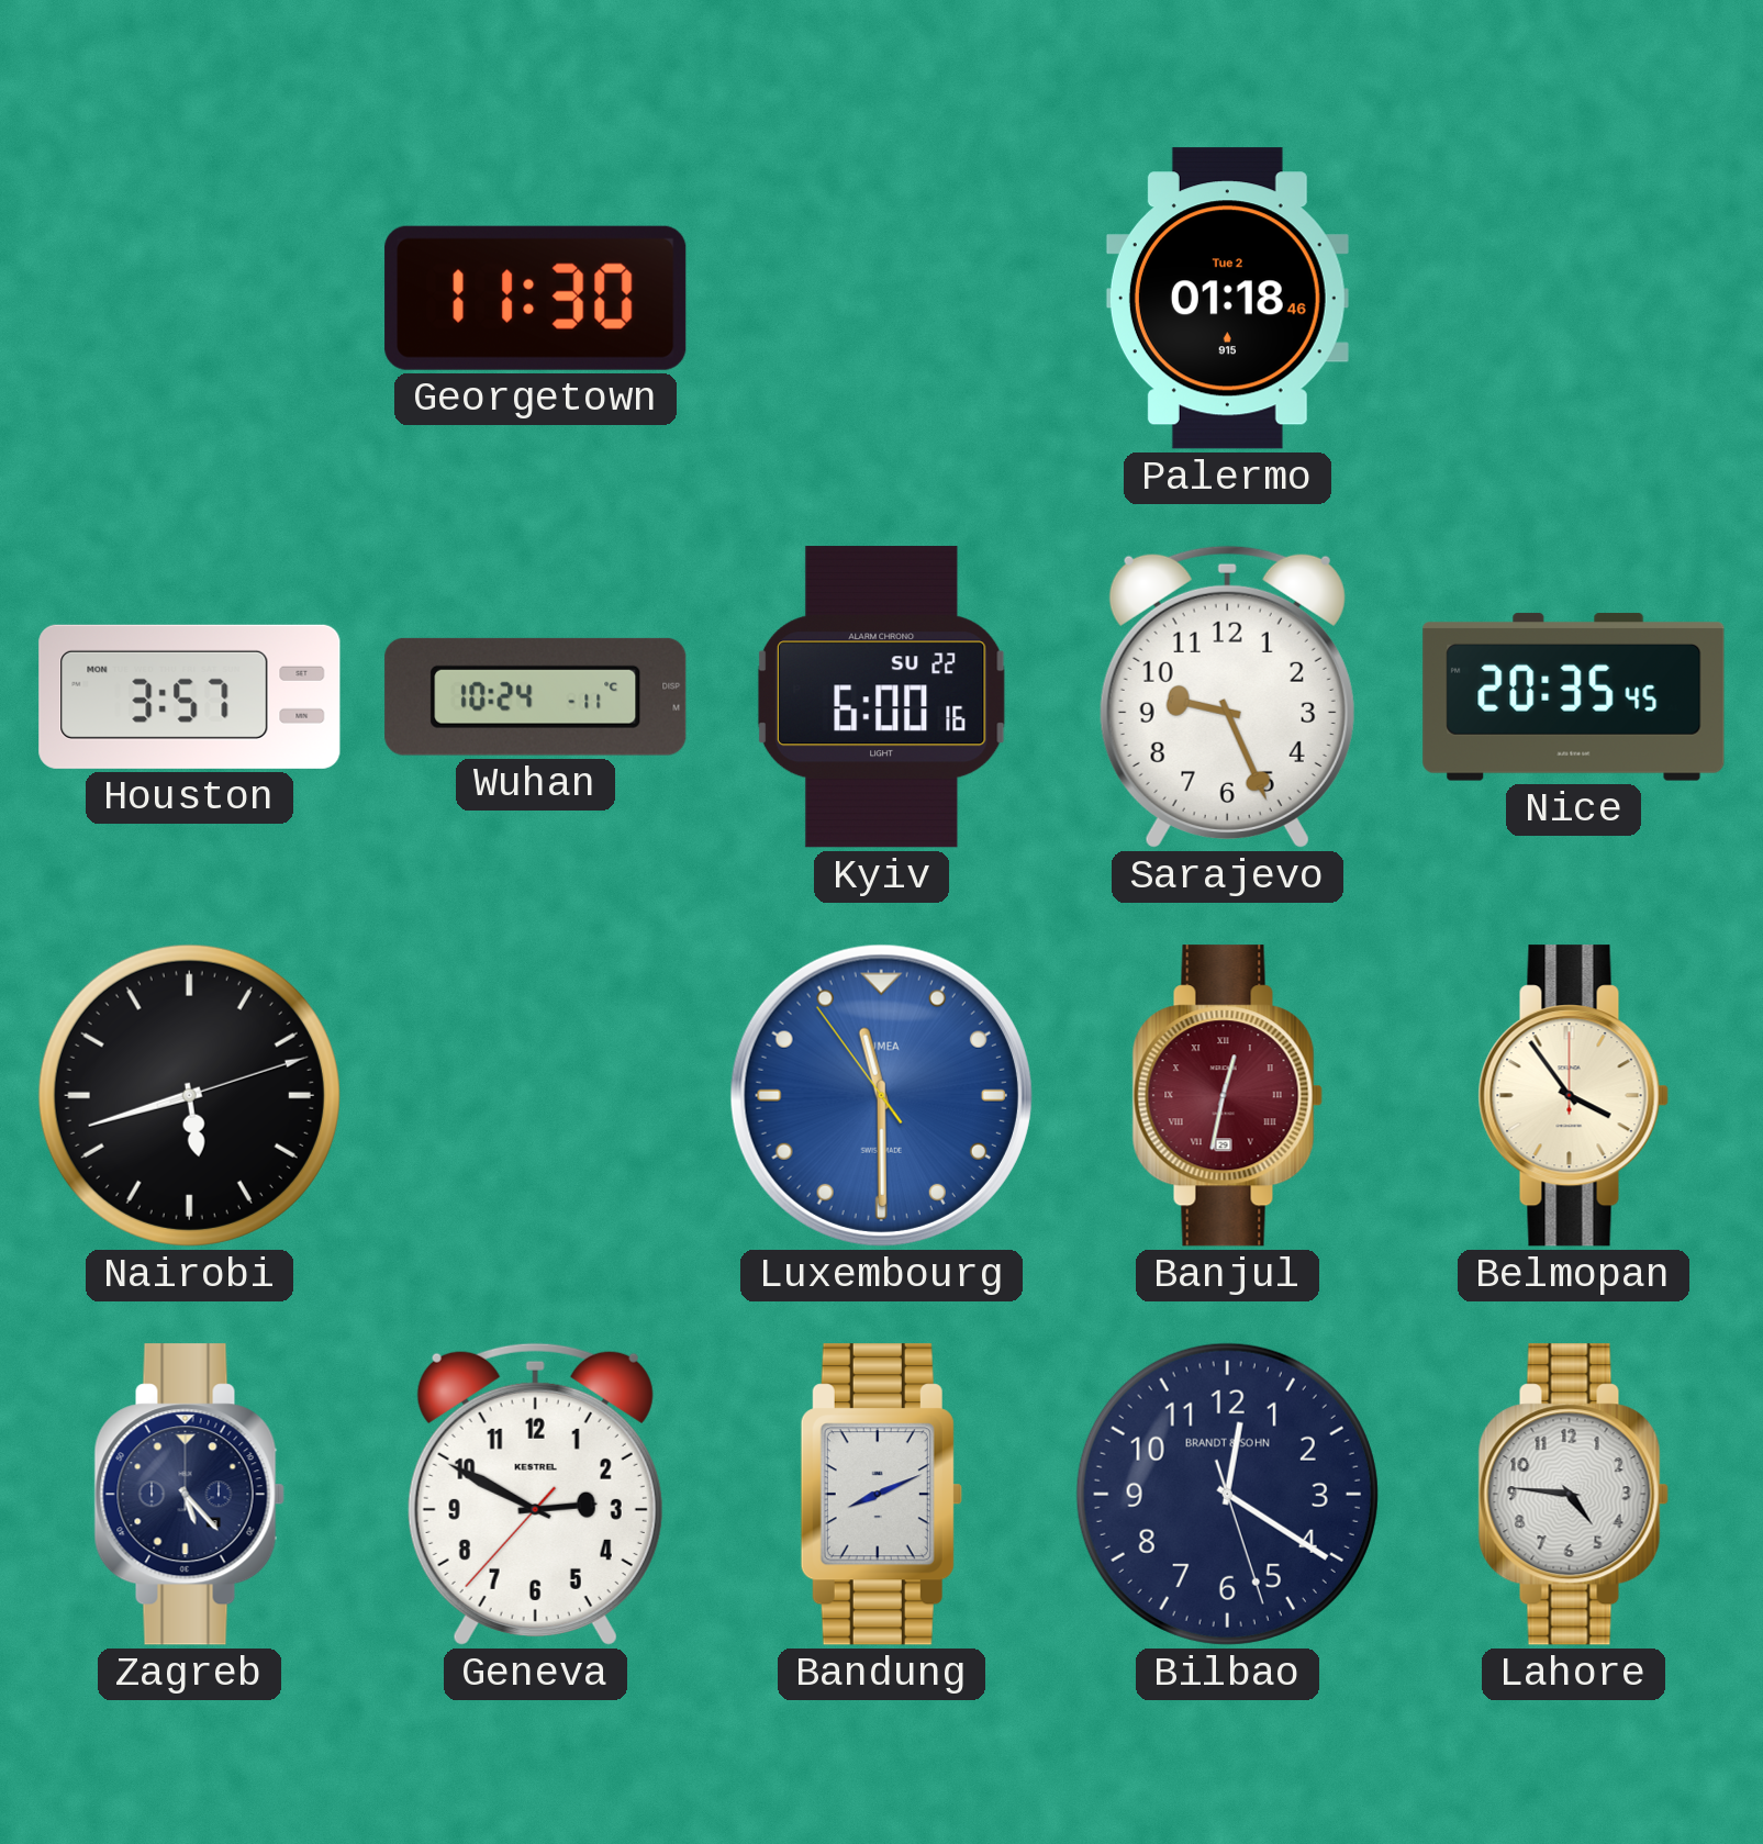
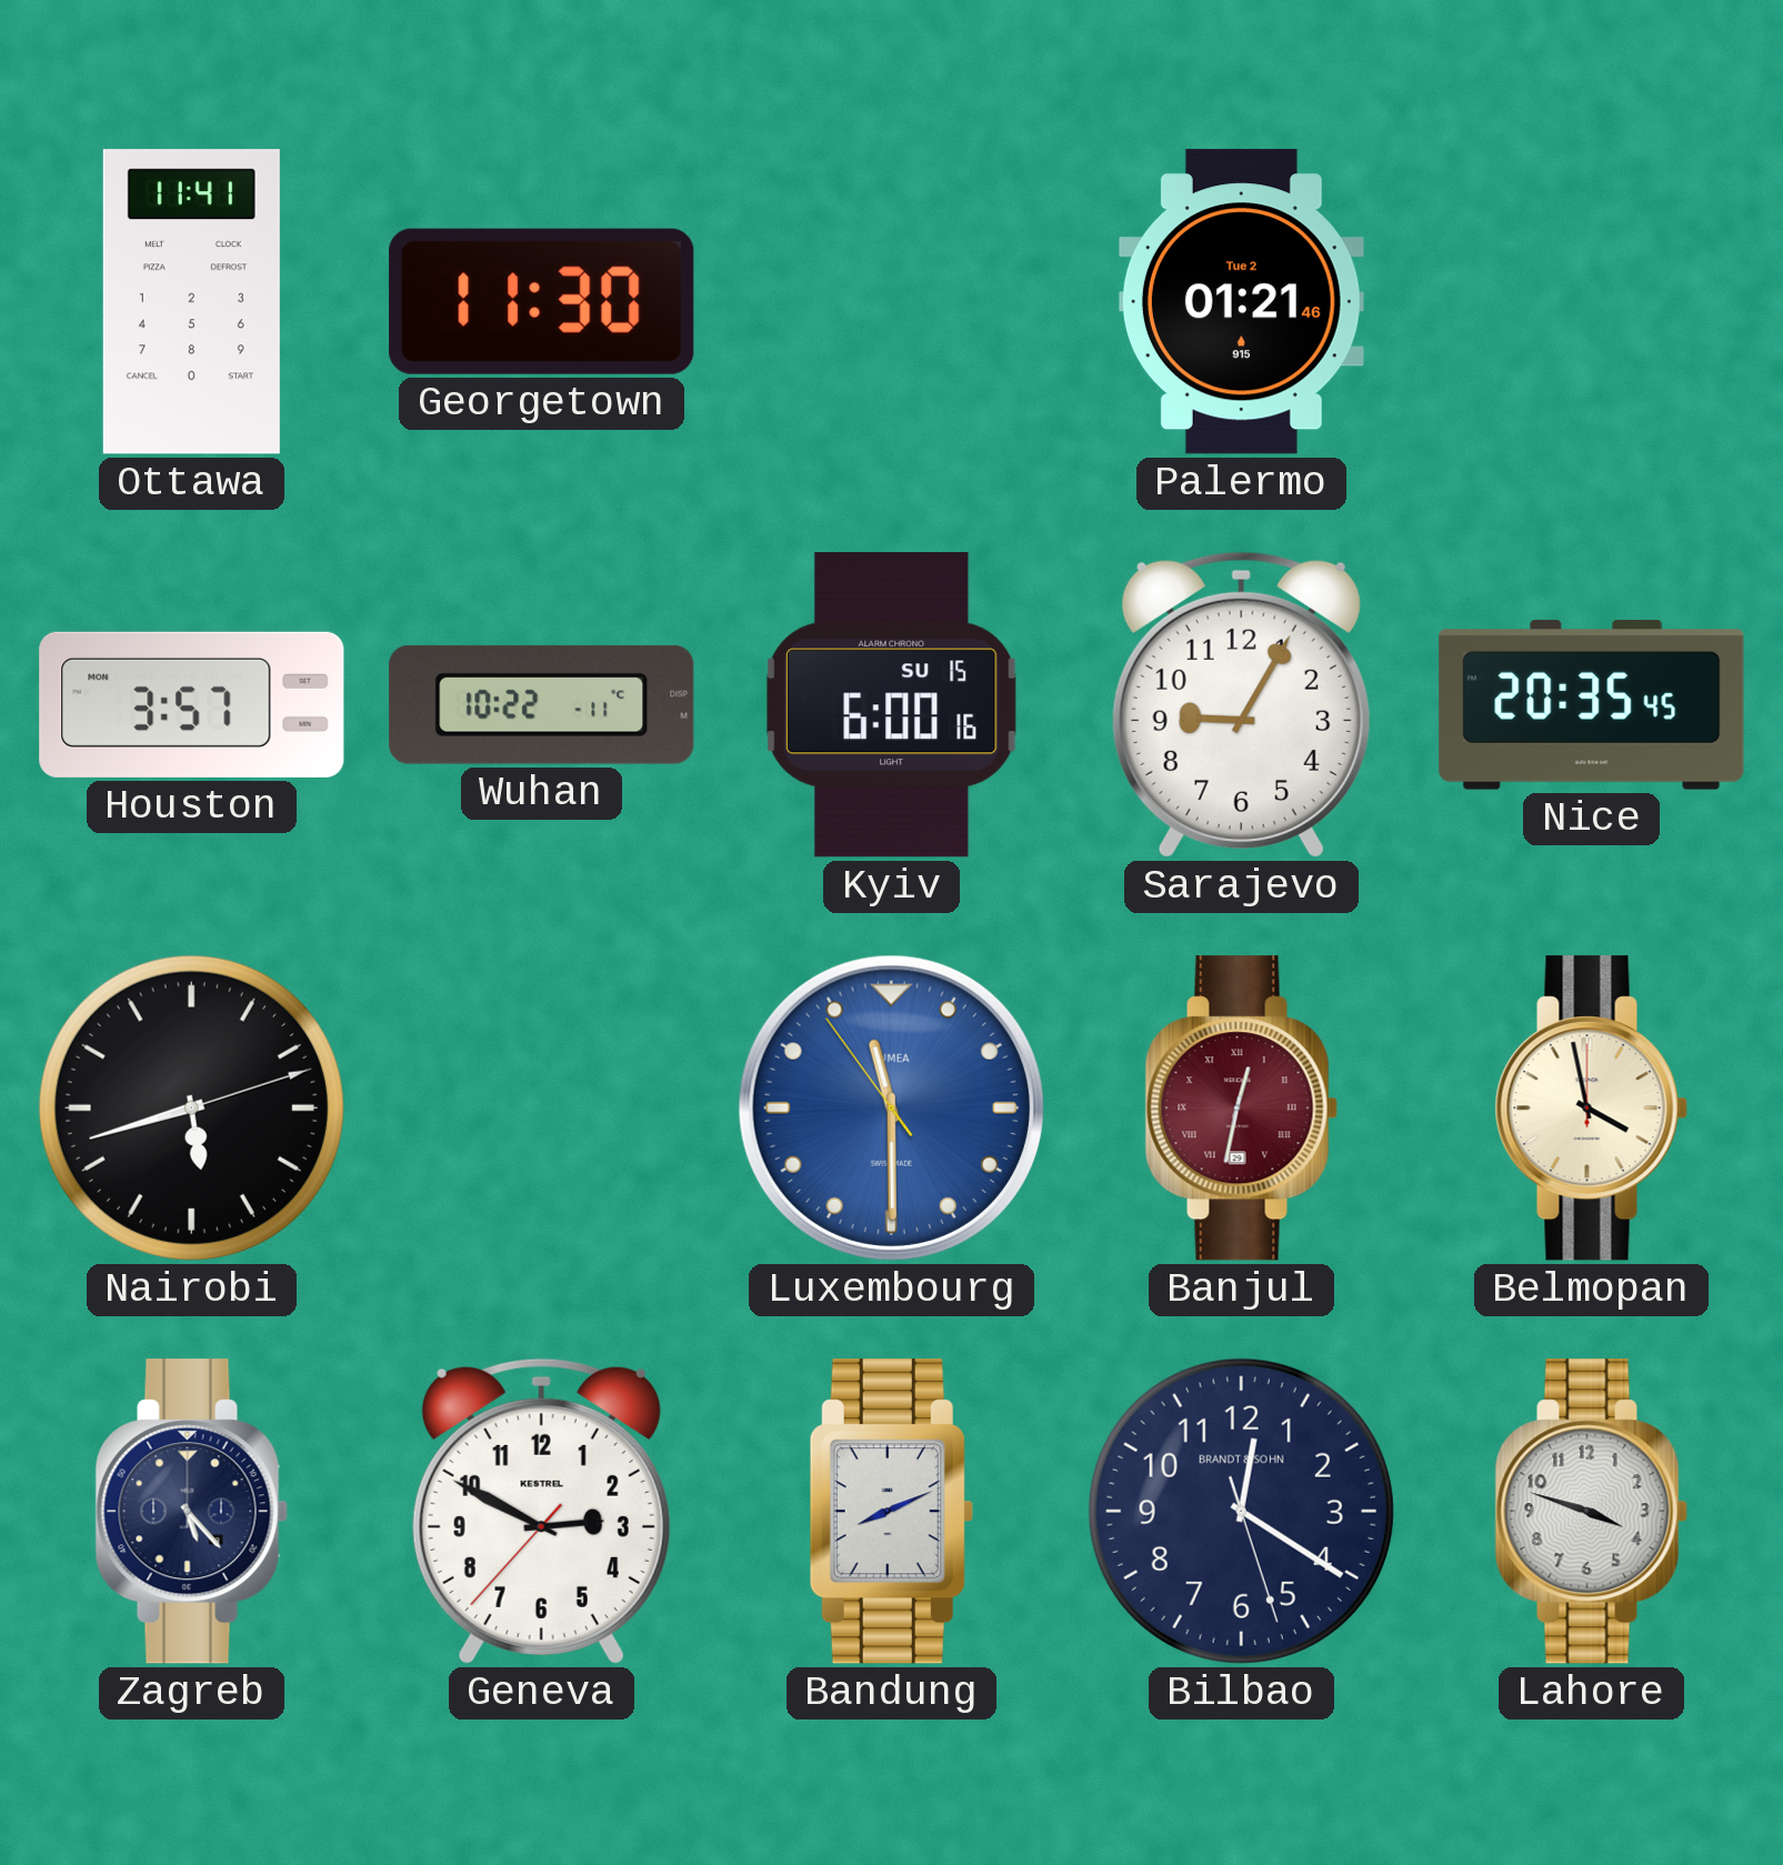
Ottawa: none -> 11:41 (191, 302)
Palermo: 01:18 -> 01:21 (1241, 302)
Wuhan: 10:24 -> 10:22 (542, 704)
Kyiv date: SU 22 -> SU 15 (891, 705)
Sarajevo: 9:26 -> 9:05 (1241, 704)
Belmopan: 3:54 -> 3:58 (1591, 1109)
Lahore: 4:46 -> 3:48 (1591, 1512)
